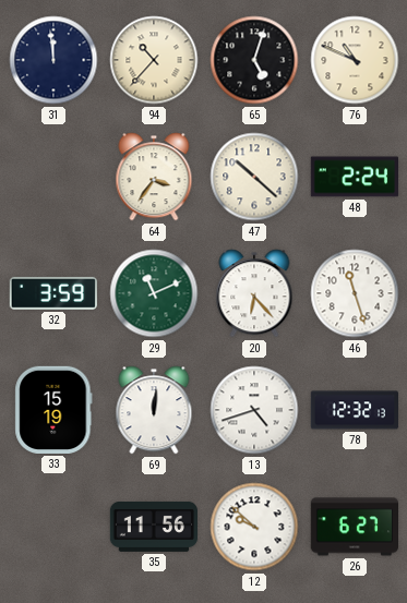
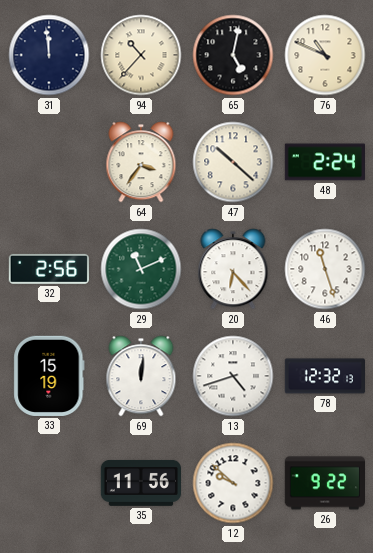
65: 5:03 -> 5:02 (233, 55)
32: 3:59 -> 2:56 (49, 269)
26: 6:27 -> 9:22 (324, 483)
